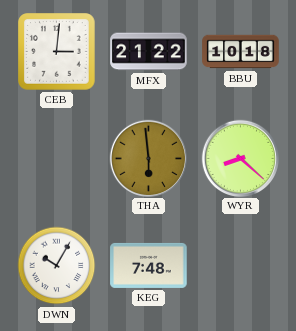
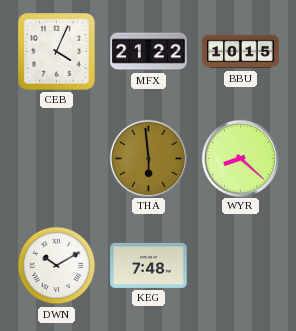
CEB: 3:01 -> 4:04 (57, 52)
BBU: 10:18 -> 10:15 (241, 52)
DWN: 10:05 -> 10:10 (57, 266)
